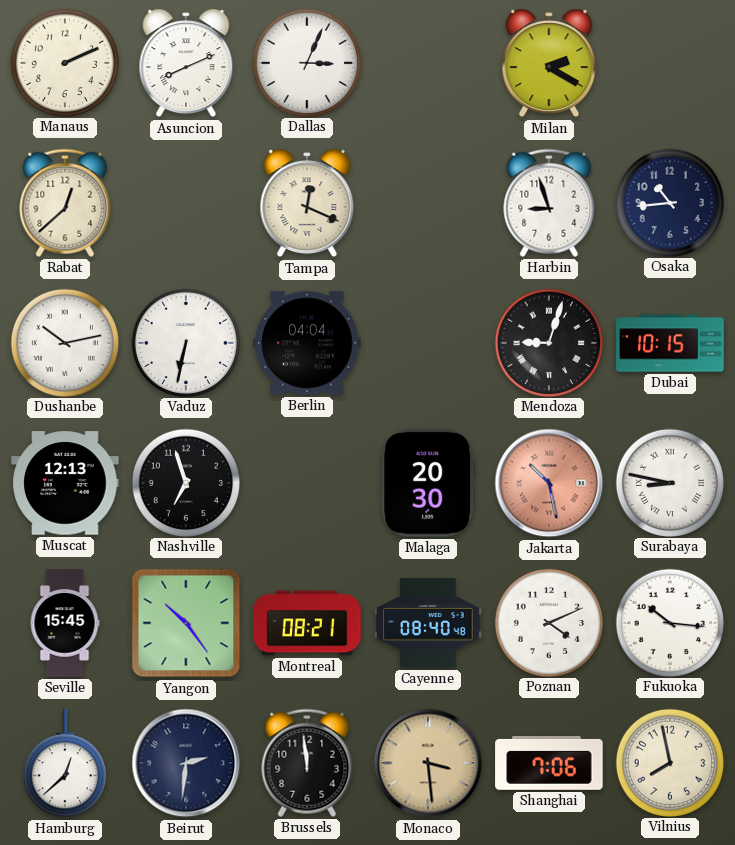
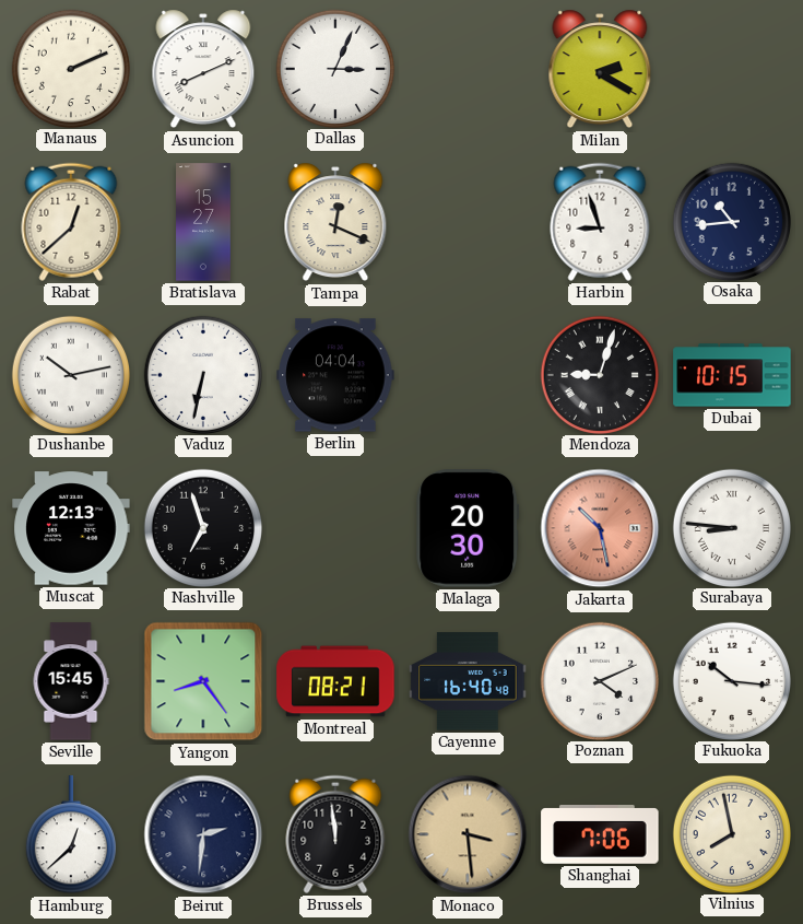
Bratislava: none -> 15:27 (203, 222)
Surabaya: 8:47 -> 8:46 (731, 527)
Yangon: 10:24 -> 8:24 (203, 681)
Cayenne: 08:40 -> 16:40 (468, 681)
